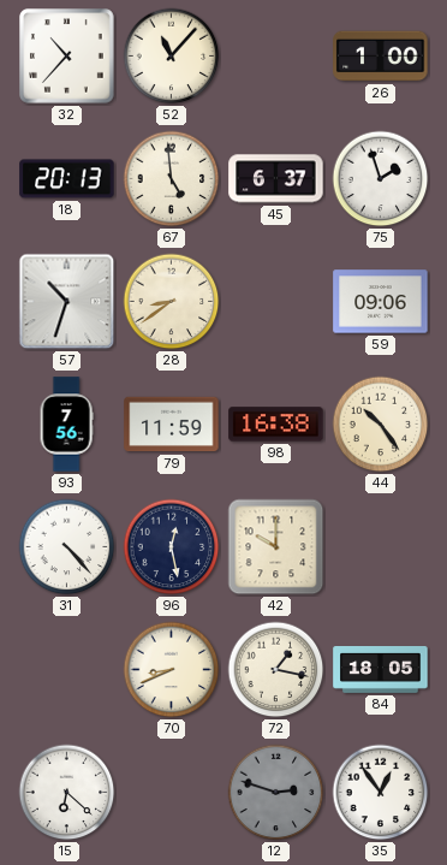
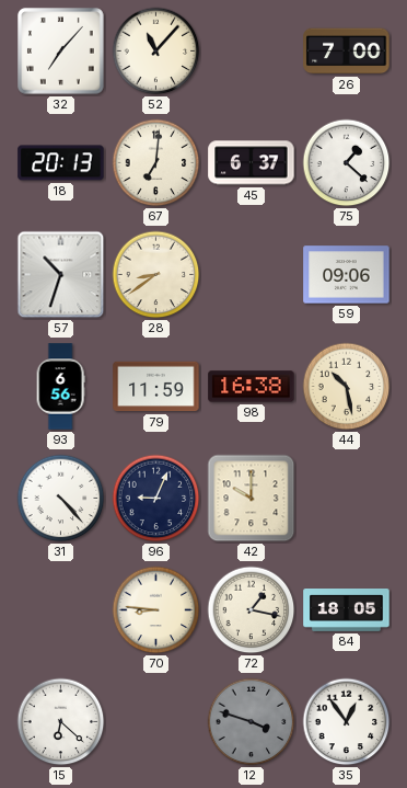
32: 10:37 -> 7:07 (61, 52)
26: 1:00 -> 7:00 (347, 52)
67: 4:59 -> 7:01 (156, 163)
75: 1:57 -> 1:22 (347, 163)
93: 7:56 -> 6:56 (60, 387)
44: 10:24 -> 10:28 (347, 387)
96: 12:28 -> 9:04 (156, 499)
70: 8:41 -> 8:46 (156, 610)
12: 2:48 -> 3:48 (252, 722)
